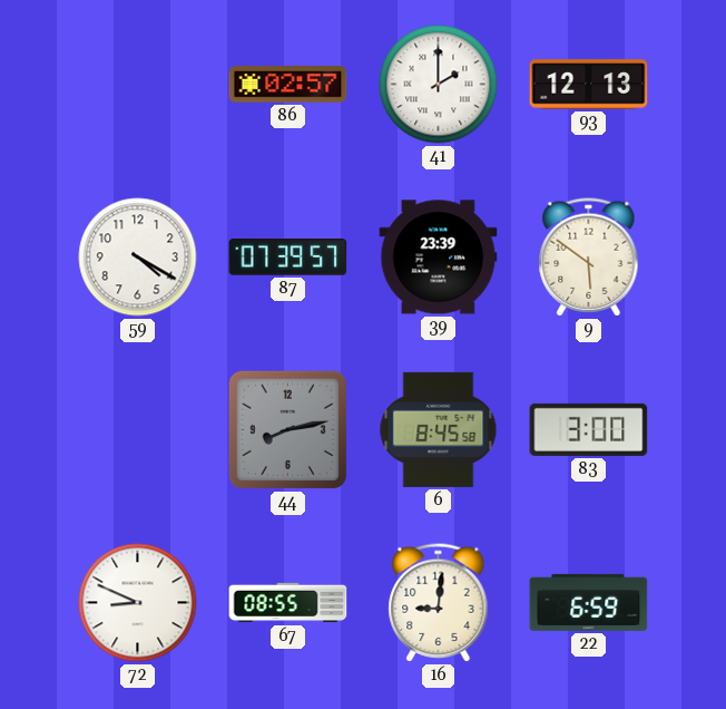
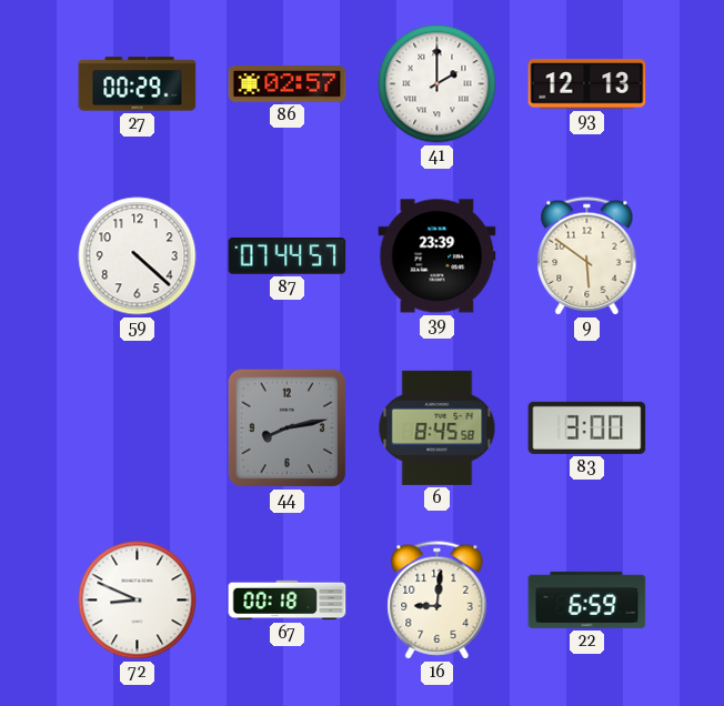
27: none -> 00:29 (138, 84)
59: 4:20 -> 4:22 (138, 256)
87: 07:39 -> 07:44 (288, 256)
67: 08:55 -> 00:18 (288, 601)
